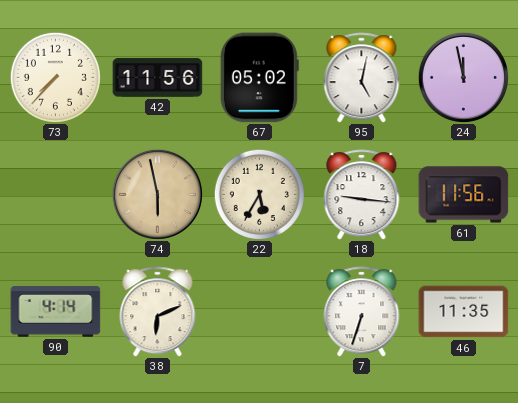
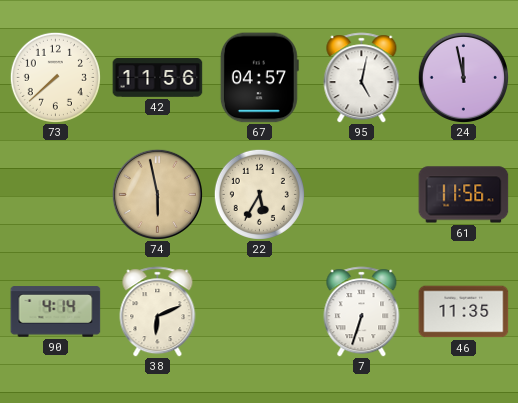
73: 7:37 -> 7:38 (55, 77)
67: 05:02 -> 04:57 (259, 78)
18: 9:16 -> none (362, 195)
